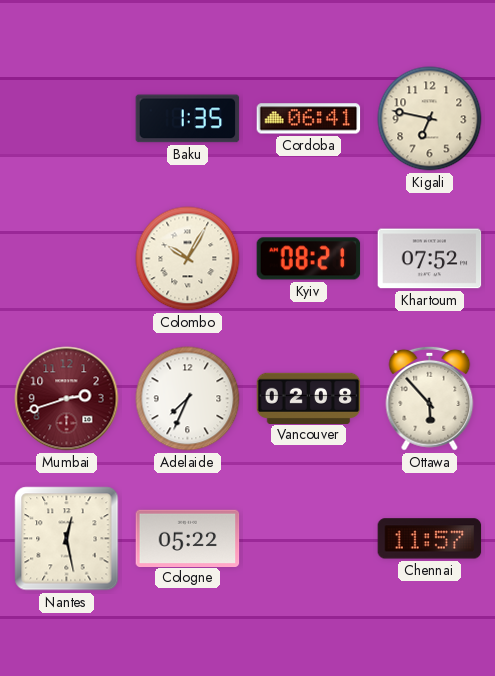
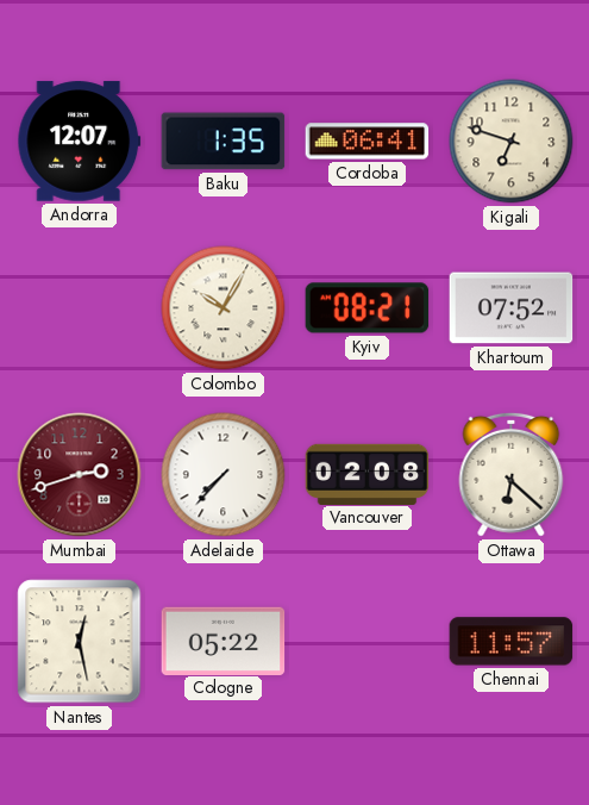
Andorra: none -> 12:07 (80, 142)
Kigali: 6:47 -> 6:48 (512, 142)
Adelaide: 7:34 -> 7:37 (224, 475)
Ottawa: 5:53 -> 6:22 (512, 474)
